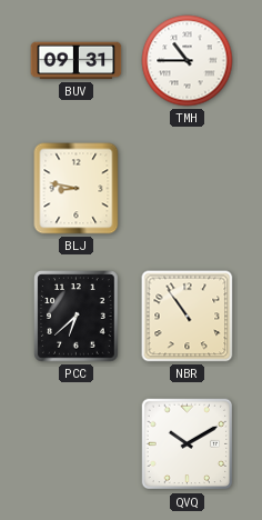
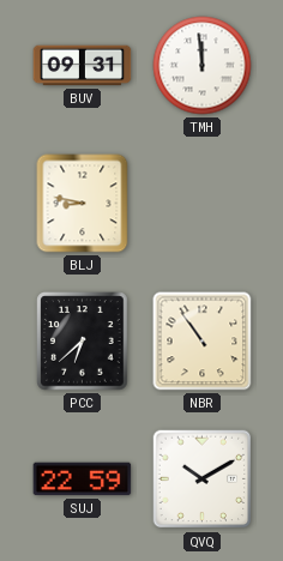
TMH: 10:45 -> 11:59 (203, 66)
SUJ: none -> 22:59 (83, 479)
